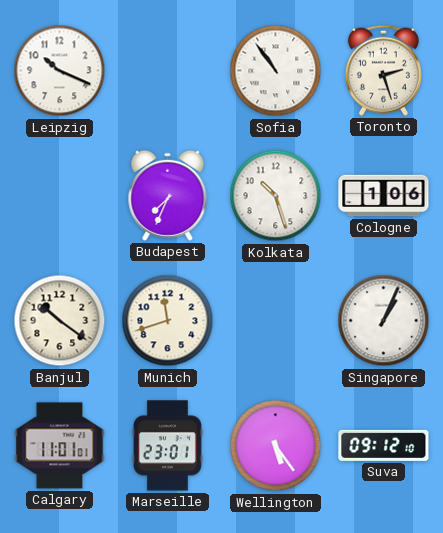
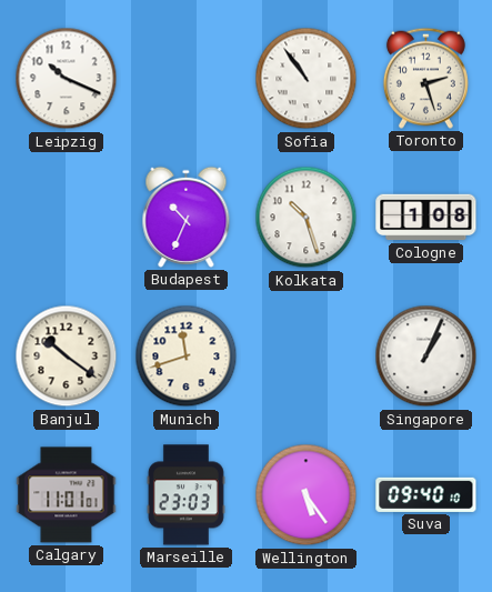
Budapest: 7:34 -> 10:34 (187, 217)
Cologne: 1:06 -> 1:08 (426, 218)
Marseille: 23:01 -> 23:03 (185, 495)
Suva: 09:12 -> 09:40 (426, 494)
